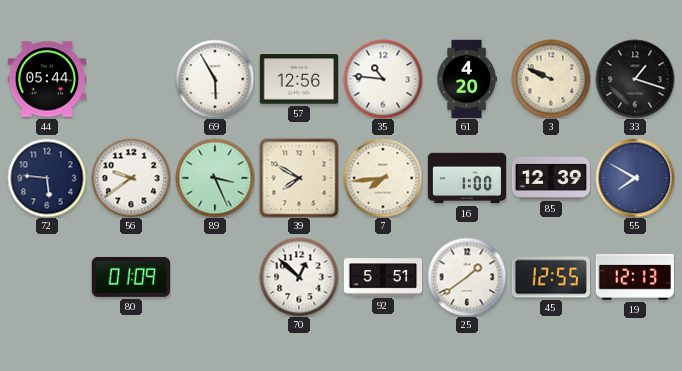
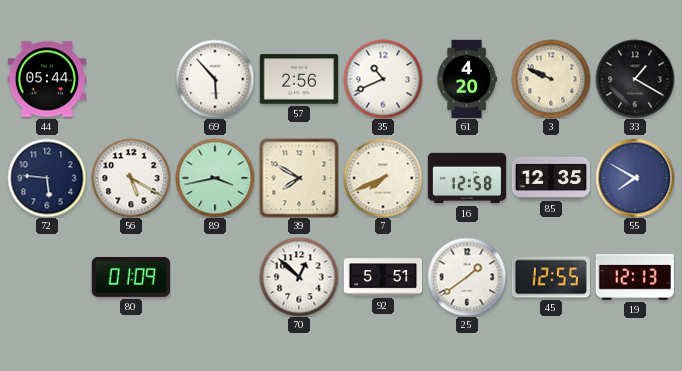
69: 5:55 -> 5:53 (215, 79)
57: 12:56 -> 2:56 (298, 79)
35: 10:46 -> 10:41 (383, 79)
33: 1:18 -> 1:20 (635, 79)
56: 9:39 -> 5:20 (131, 178)
89: 3:26 -> 3:43 (215, 178)
7: 7:44 -> 7:41 (383, 178)
16: 1:00 -> 12:58 (467, 178)
85: 12:39 -> 12:35 (551, 178)
